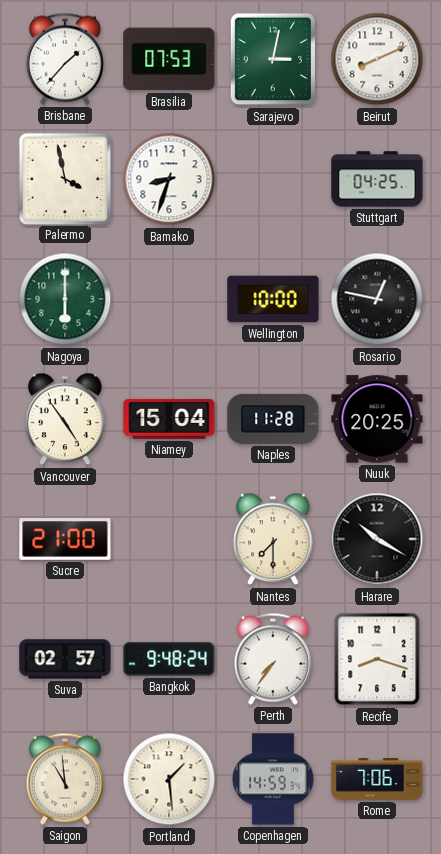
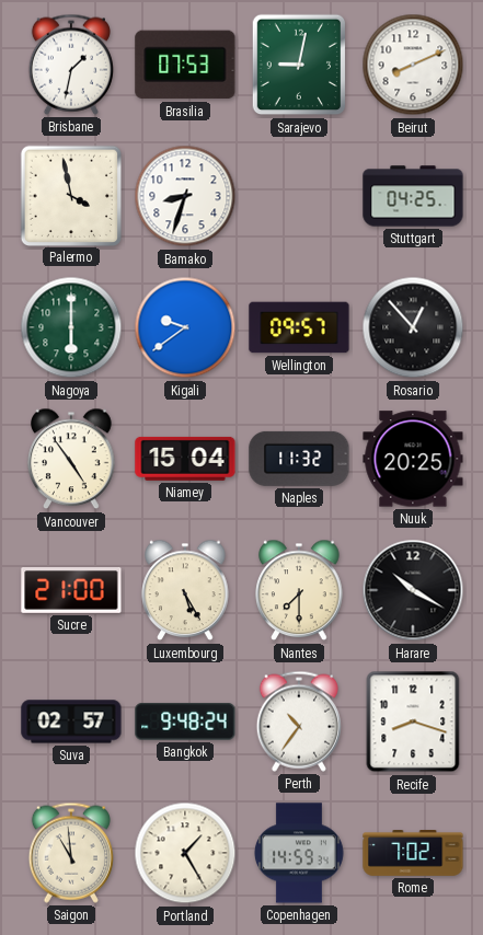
Brisbane: 1:37 -> 1:32 (71, 65)
Sarajevo: 3:02 -> 9:02 (299, 65)
Kigali: none -> 9:39 (185, 327)
Wellington: 10:00 -> 09:57 (299, 327)
Rosario: 12:47 -> 12:53 (413, 327)
Naples: 11:28 -> 11:32 (299, 459)
Luxembourg: none -> 5:25 (185, 590)
Perth: 7:36 -> 10:36 (299, 722)
Portland: 1:29 -> 1:25 (185, 853)
Rome: 7:06 -> 7:02 (413, 854)
